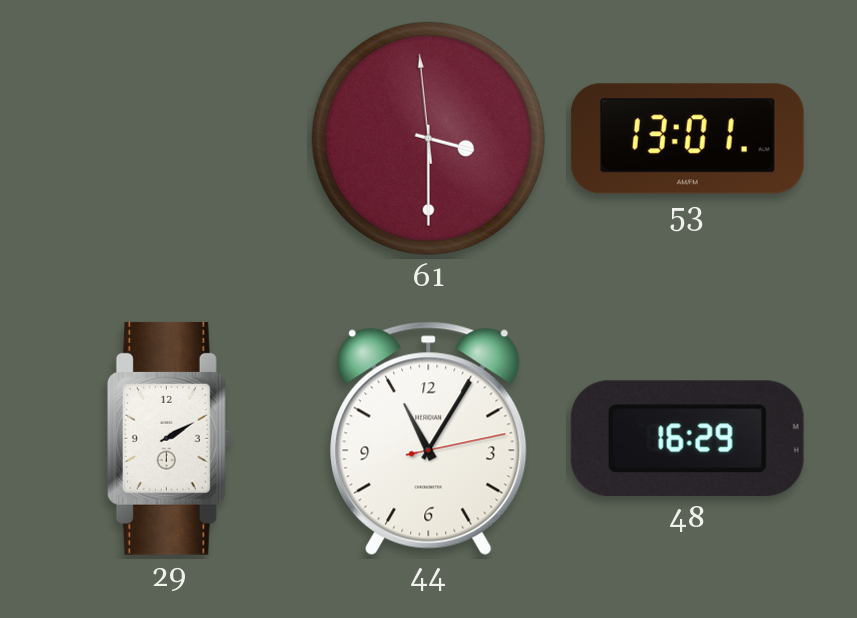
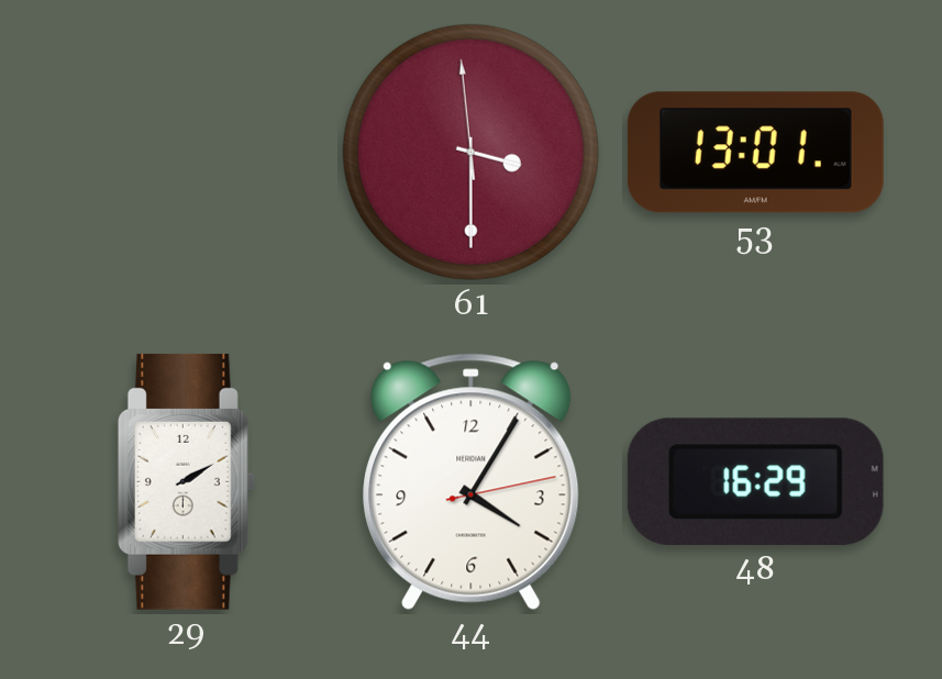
44: 11:05 -> 4:05 (472, 481)
